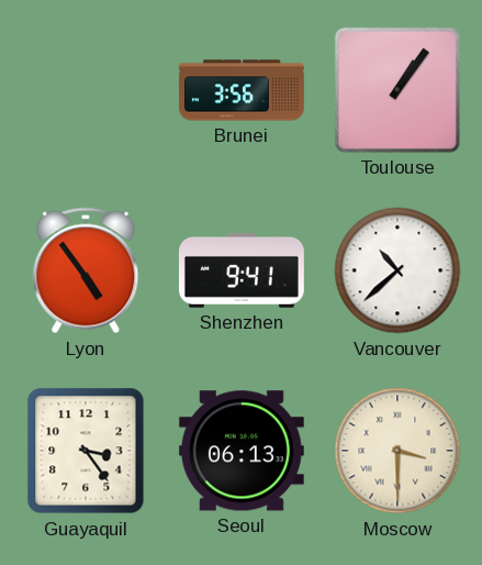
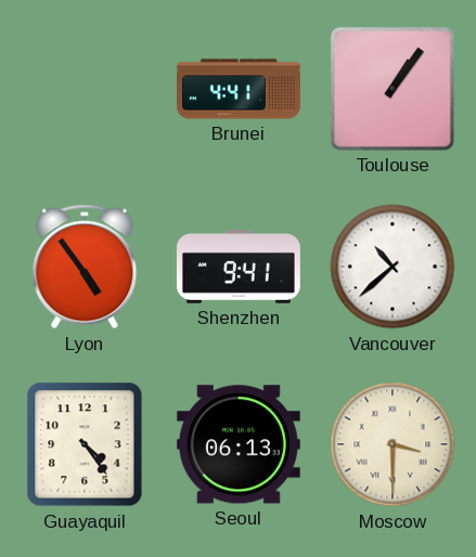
Brunei: 3:56 -> 4:41 (239, 89)
Guayaquil: 3:24 -> 4:24 (85, 444)
